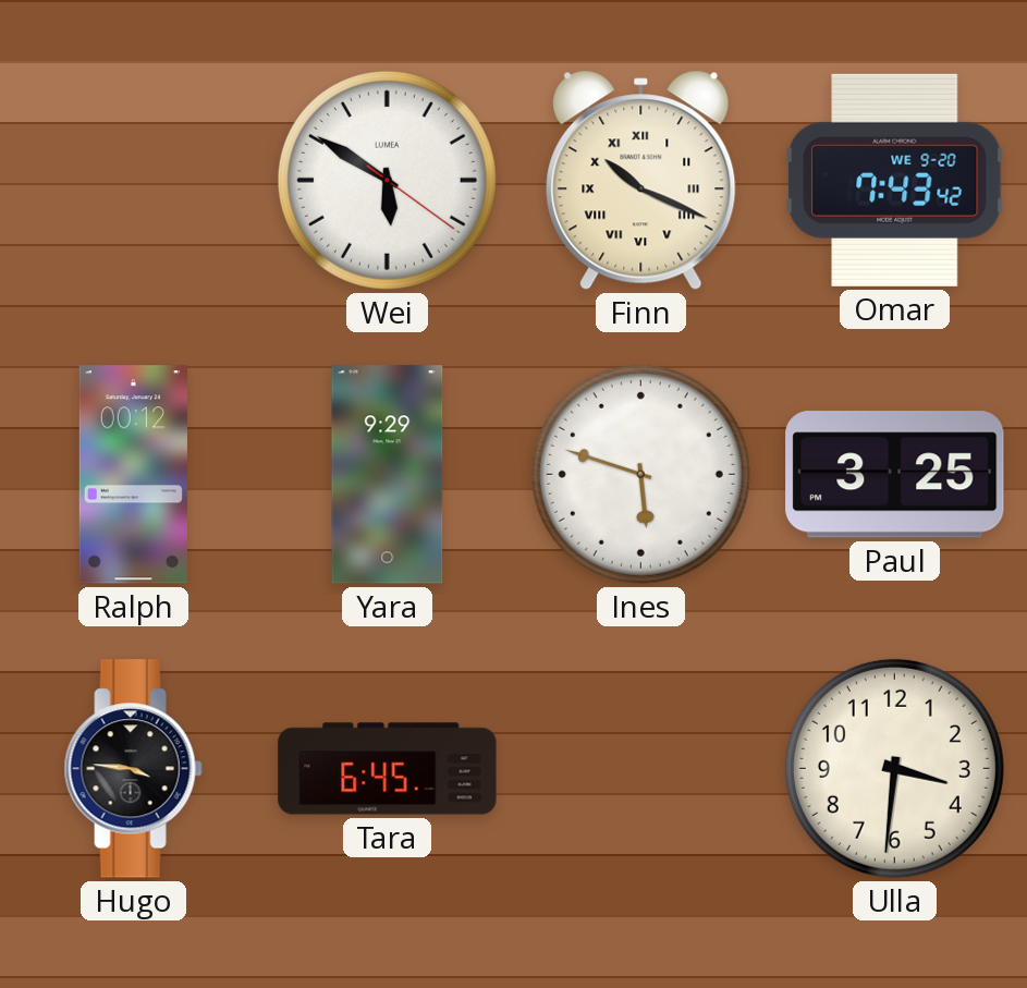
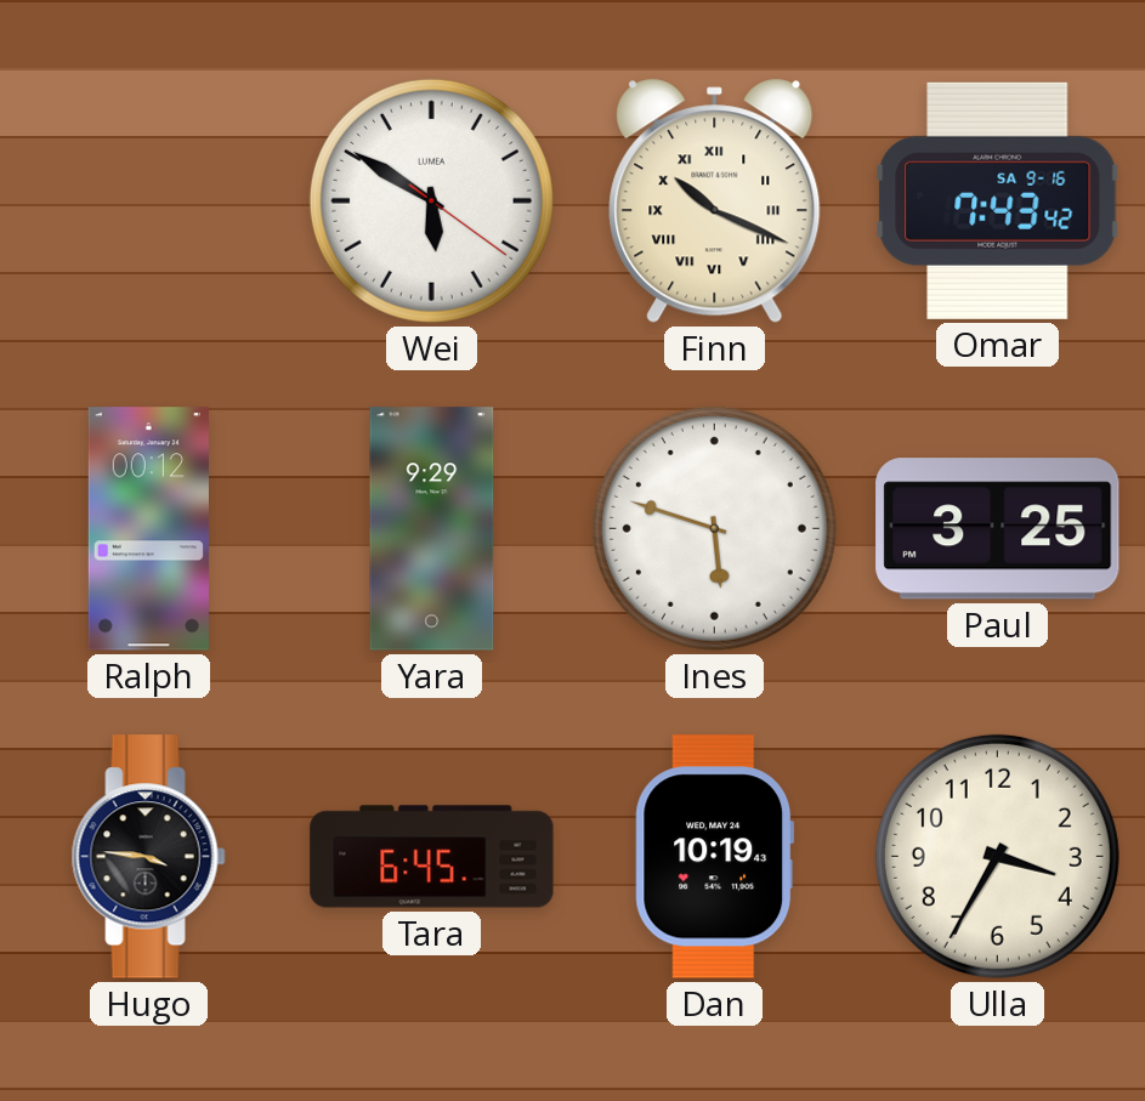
Omar date: WE 9-20 -> SA 9-16 (998, 200)
Dan: none -> 10:19 (715, 857)
Ulla: 3:31 -> 3:35 (997, 856)
